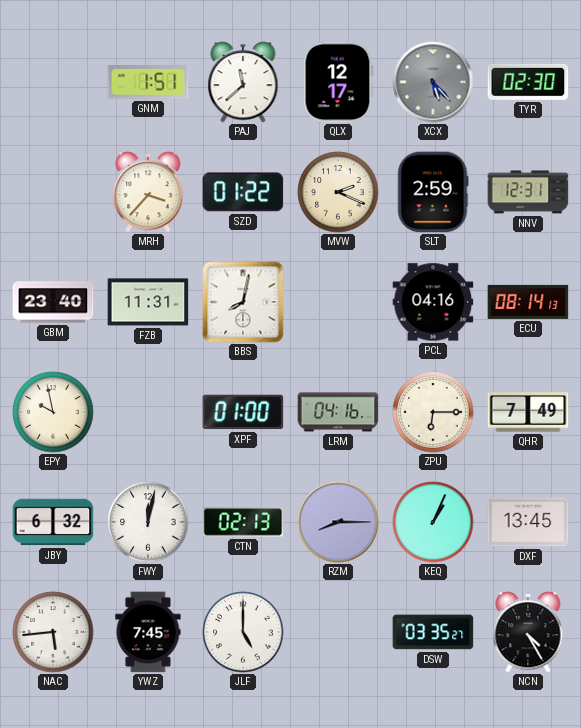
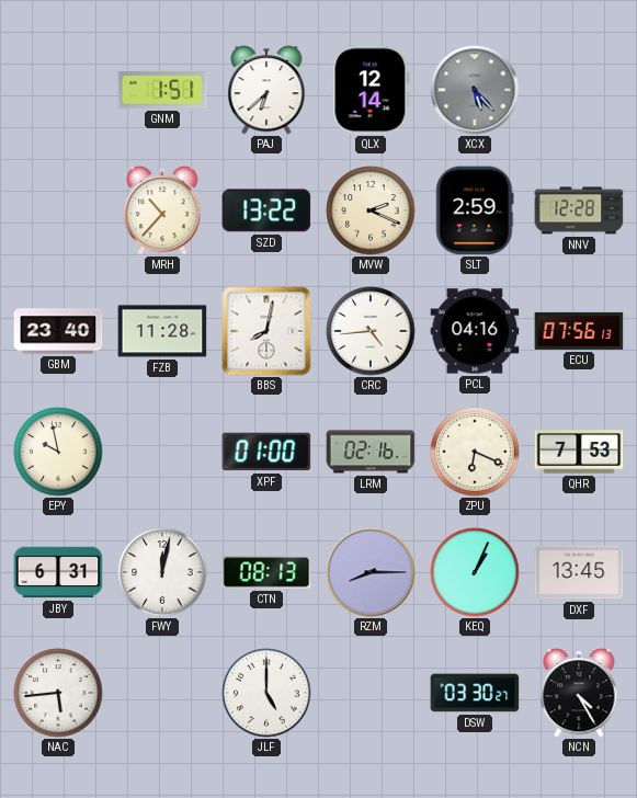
PAJ: 11:38 -> 6:38 (266, 90)
QLX: 12:17 -> 12:14 (371, 90)
TYR: 02:30 -> none (528, 82)
MRH: 3:37 -> 10:37 (162, 210)
SZD: 01:22 -> 13:22 (266, 210)
NNV: 12:31 -> 12:28 (579, 210)
FZB: 11:31 -> 11:28 (162, 331)
CRC: none -> 4:44 (371, 331)
ECU: 08:14 -> 07:56 (579, 331)
LRM: 04:16 -> 02:16 (371, 452)
ZPU: 6:15 -> 6:19 (475, 452)
QHR: 7:49 -> 7:53 (579, 452)
JBY: 6:32 -> 6:31 (58, 572)
CTN: 02:13 -> 08:13 (266, 572)
YWZ: 7:45 -> none (148, 632)
DSW: 03:35 -> 03:30 (475, 693)
